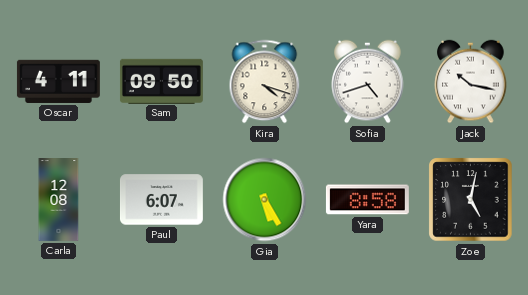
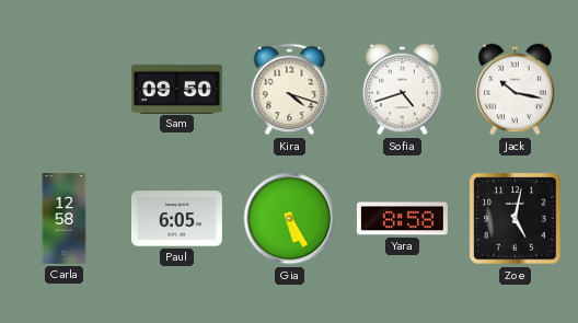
Oscar: 4:11 -> none (58, 81)
Carla: 12:08 -> 12:58 (65, 219)
Paul: 6:07 -> 6:05 (176, 219)
